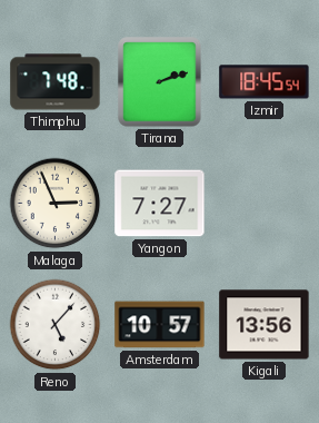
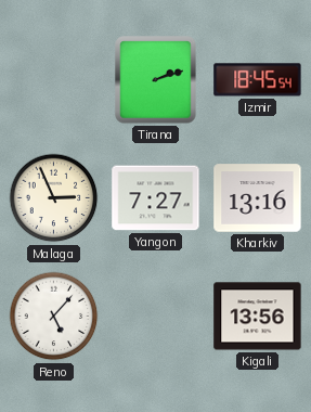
Thimphu: 7:48 -> none (56, 82)
Kharkiv: none -> 13:16 (258, 198)
Amsterdam: 10:57 -> none (160, 325)
